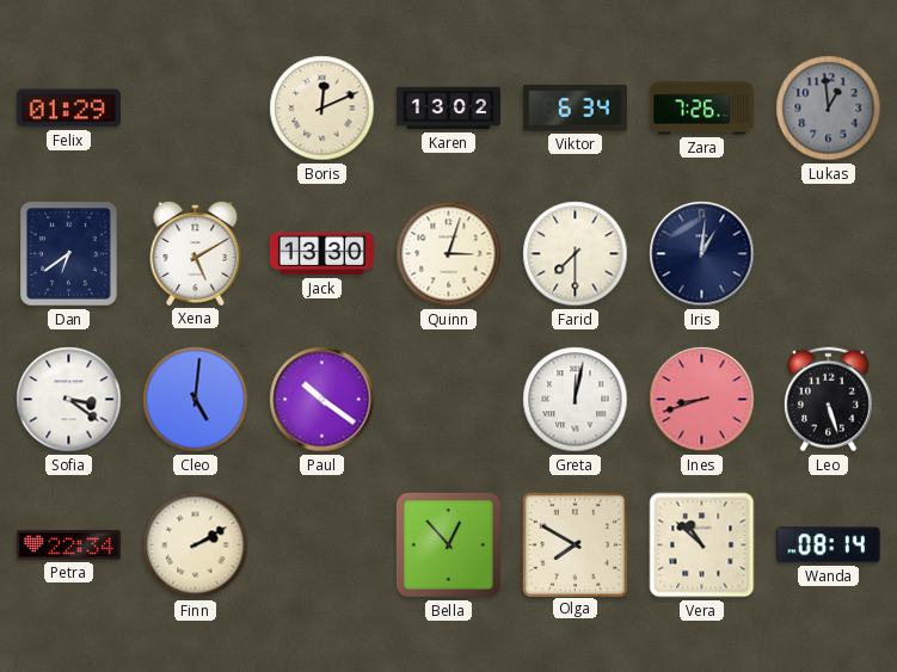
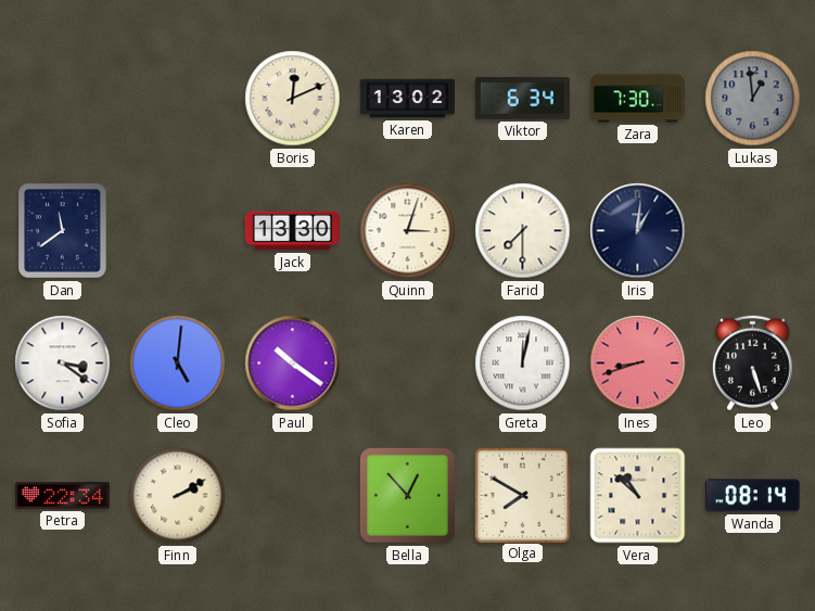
Felix: 01:29 -> none (68, 109)
Zara: 7:26 -> 7:30 (637, 99)
Dan: 6:39 -> 11:39 (63, 231)
Xena: 5:10 -> none (196, 253)
